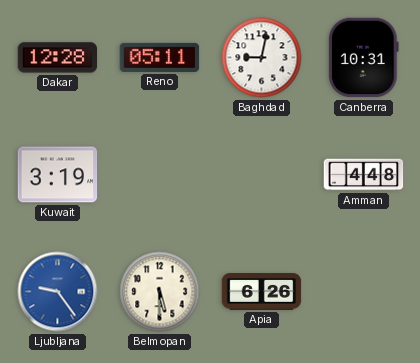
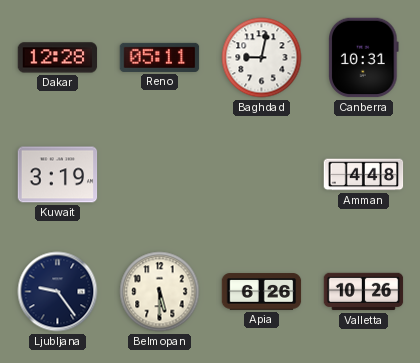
Ljubljana dial: blue -> navy (58, 292)
Valletta: none -> 10:26 (364, 292)
